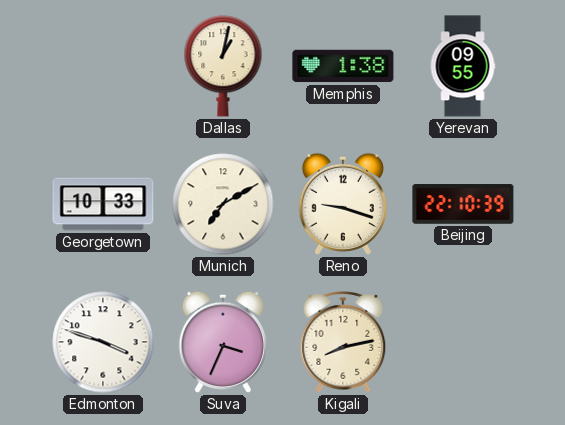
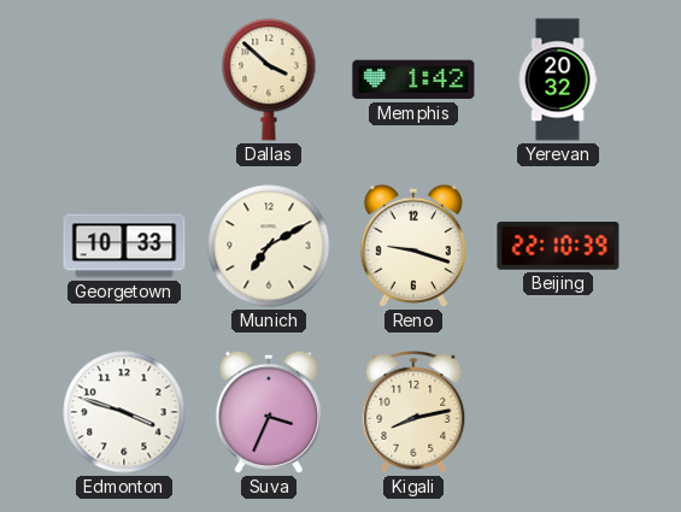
Dallas: 1:02 -> 3:52 (269, 80)
Memphis: 1:38 -> 1:42 (413, 80)
Yerevan: 09:55 -> 20:32 (558, 80)
